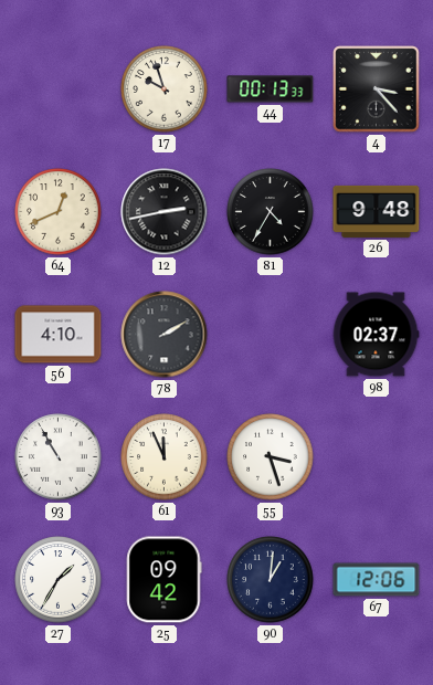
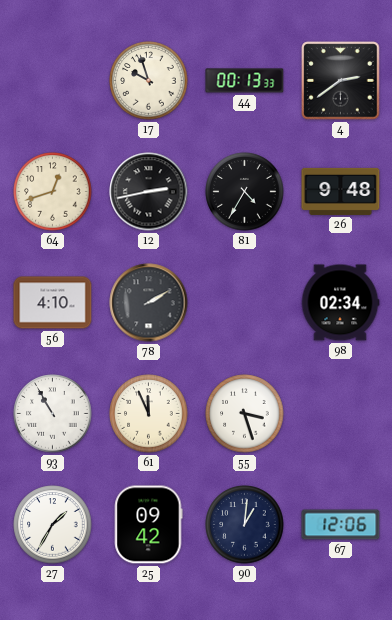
4: 3:23 -> 2:39 (341, 81)
64: 12:41 -> 12:42 (53, 192)
98: 02:37 -> 02:34 (340, 303)
